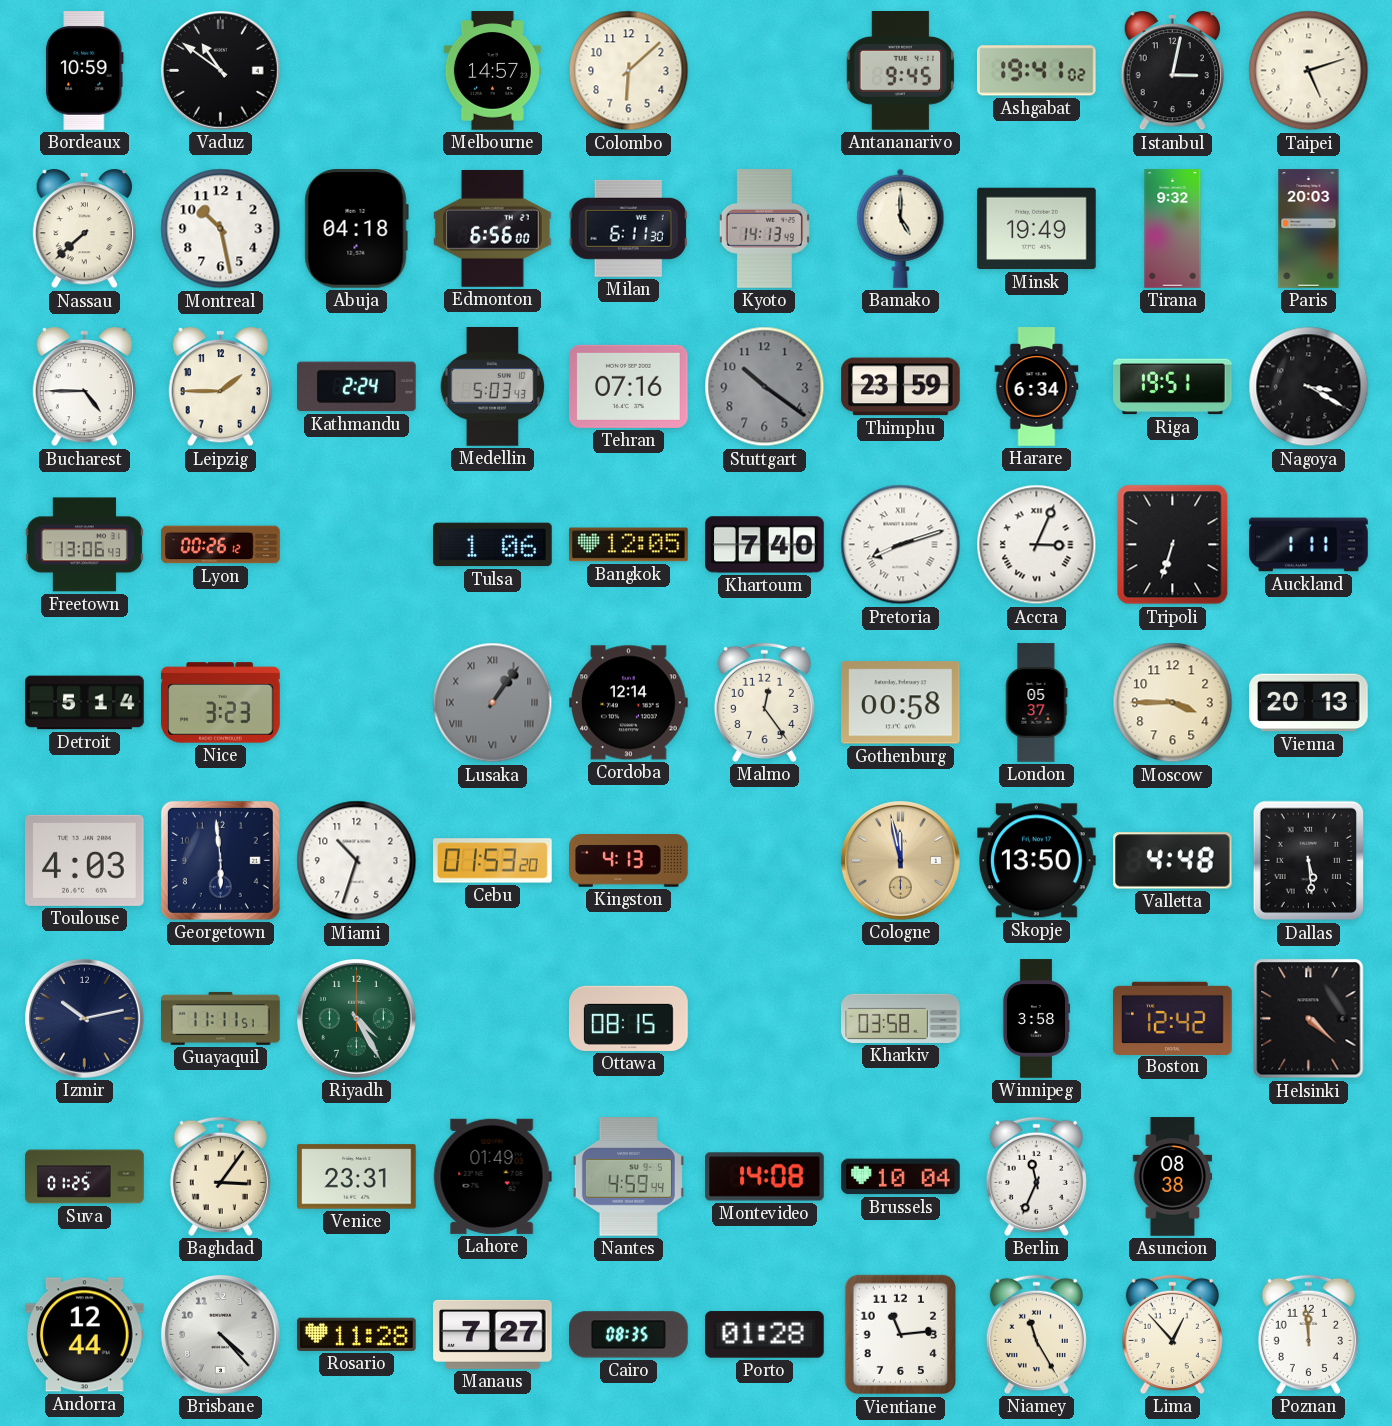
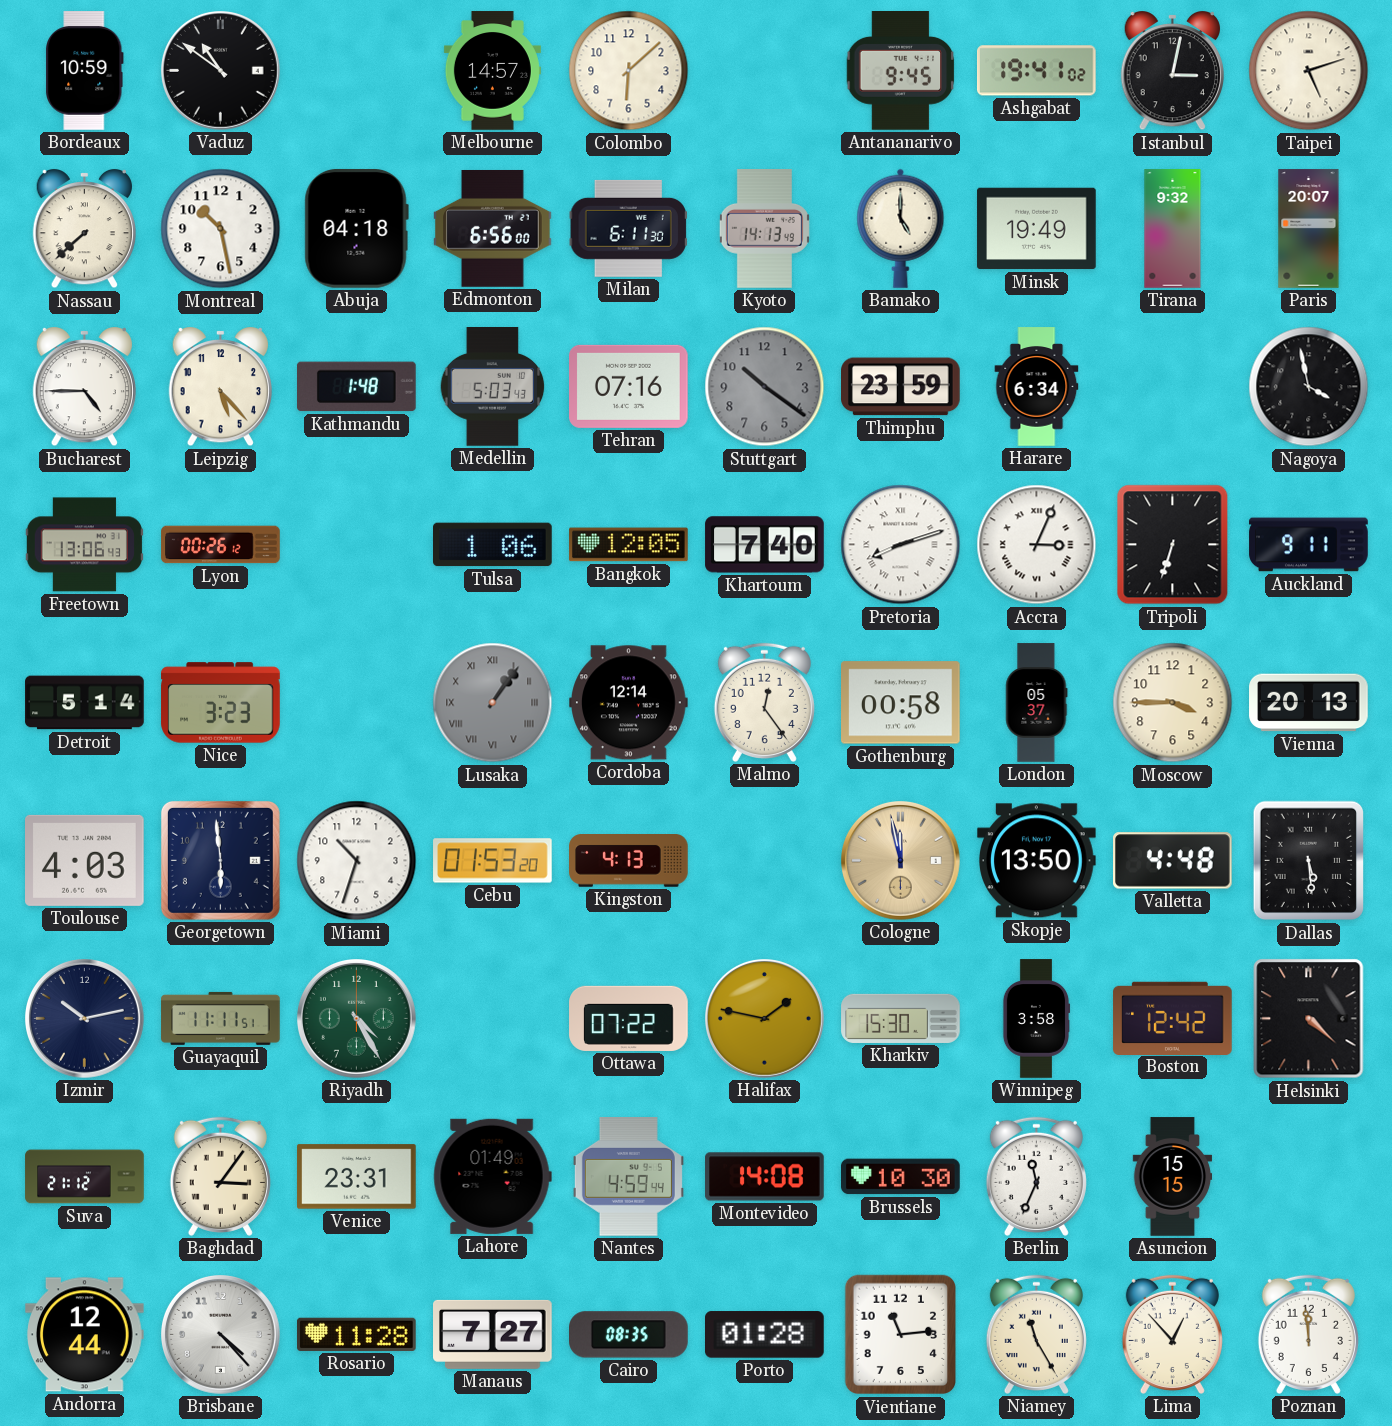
Paris: 20:03 -> 20:07 (1309, 229)
Leipzig: 1:45 -> 5:23 (220, 388)
Kathmandu: 2:24 -> 1:48 (357, 387)
Riga: 19:51 -> none (1173, 387)
Nagoya: 3:20 -> 3:58 (1309, 387)
Auckland: 1:11 -> 9:11 (1309, 545)
Ottawa: 08:15 -> 07:22 (629, 1018)
Halifax: none -> 1:47 (765, 1019)
Kharkiv: 03:58 -> 15:30 (901, 1018)
Suva: 01:25 -> 21:12 (85, 1177)
Brussels: 10:04 -> 10:30 (901, 1177)
Asuncion: 08:38 -> 15:15 (1173, 1177)
